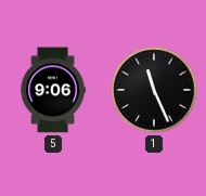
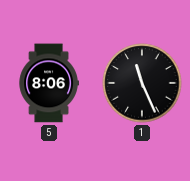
5: 9:06 -> 8:06 (49, 83)
